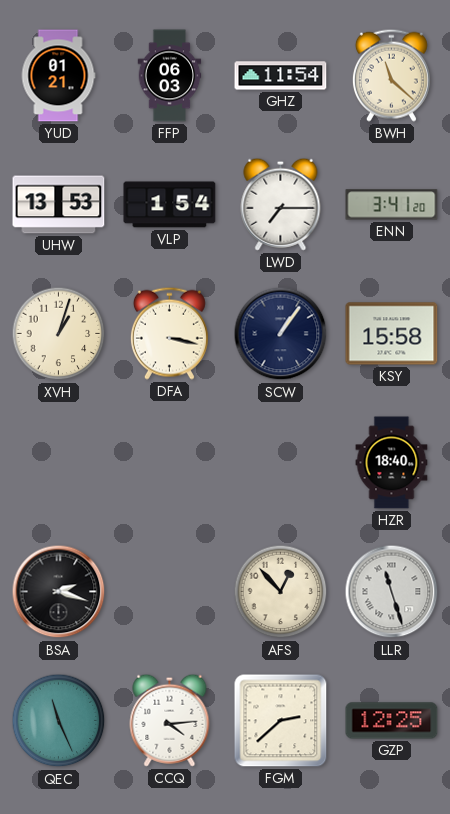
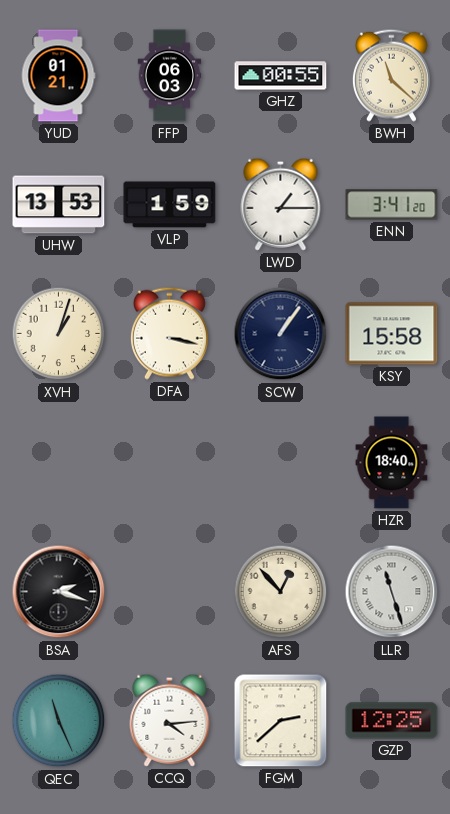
GHZ: 11:54 -> 00:55 (281, 76)
VLP: 1:54 -> 1:59 (170, 205)
LWD: 7:15 -> 1:15 (281, 204)
